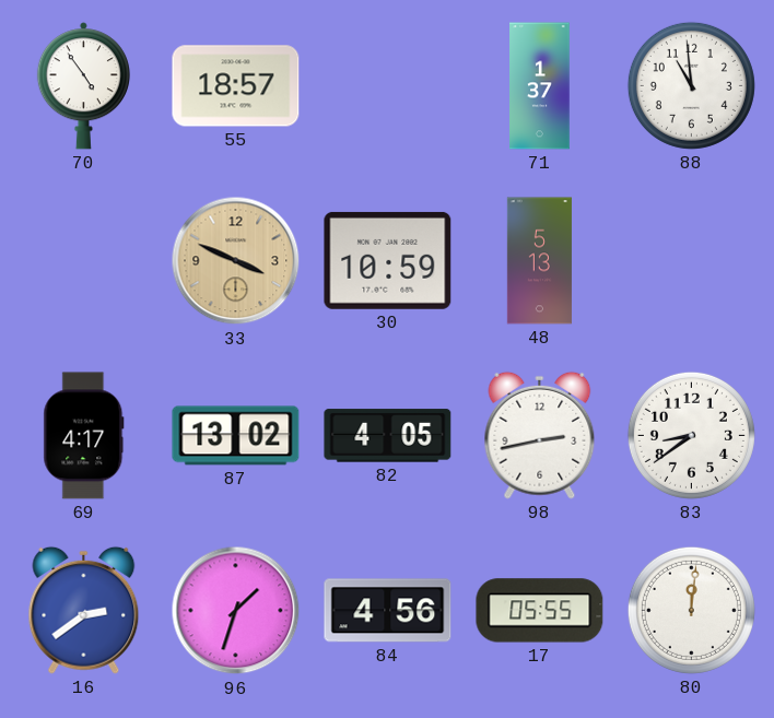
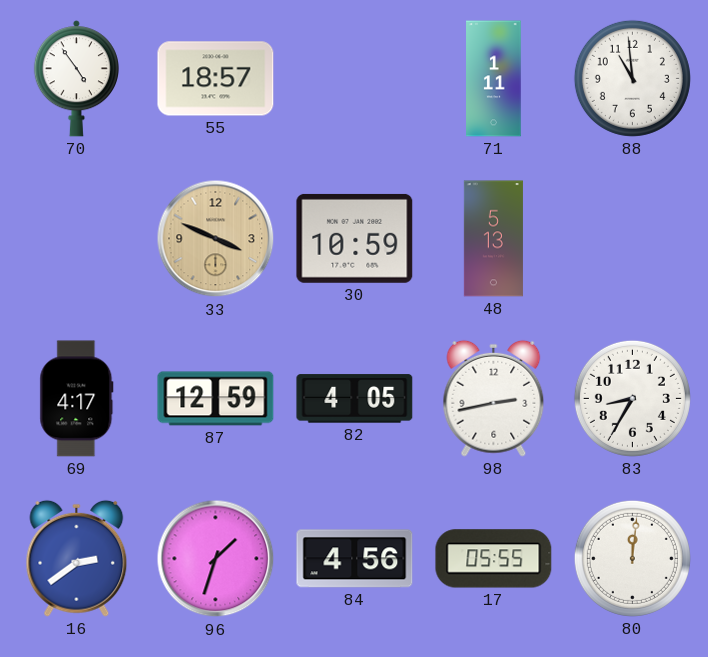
71: 1:37 -> 1:11 (494, 79)
87: 13:02 -> 12:59 (216, 399)
83: 8:39 -> 8:35 (632, 398)
